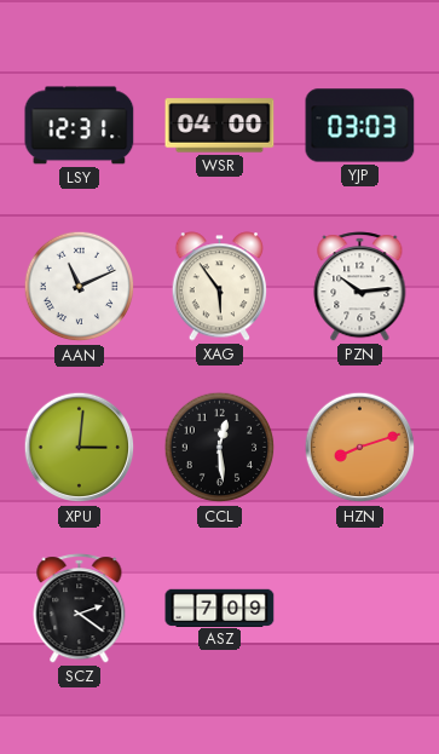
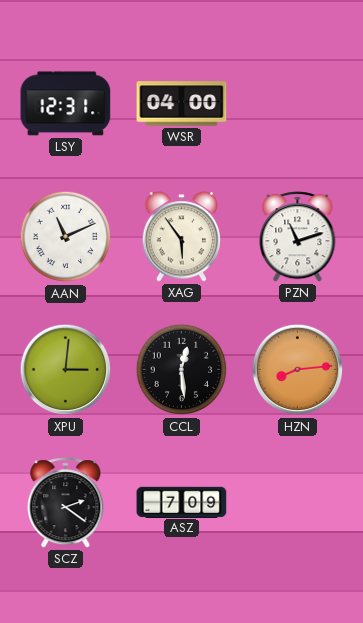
YJP: 03:03 -> none (360, 126)
PZN: 10:14 -> 11:12 (298, 237)
HZN: 8:12 -> 8:14 (298, 370)
